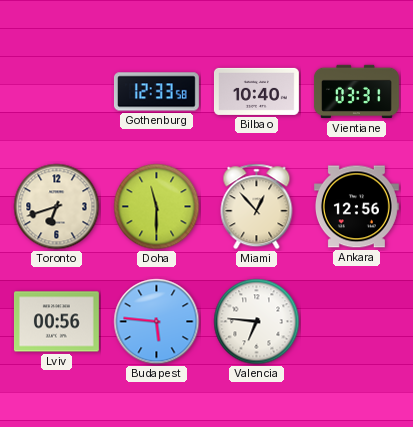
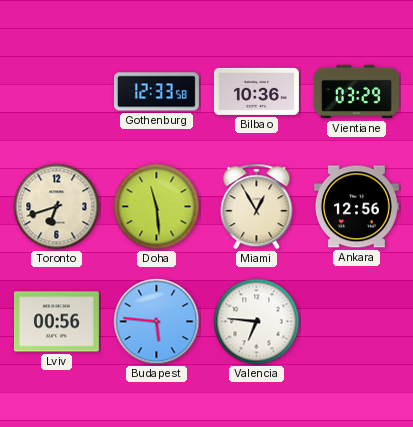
Bilbao: 10:40 -> 10:36 (256, 91)
Vientiane: 03:31 -> 03:29 (356, 92)
Doha: 11:30 -> 11:29 (157, 207)
Miami: 12:53 -> 12:55 (257, 207)
